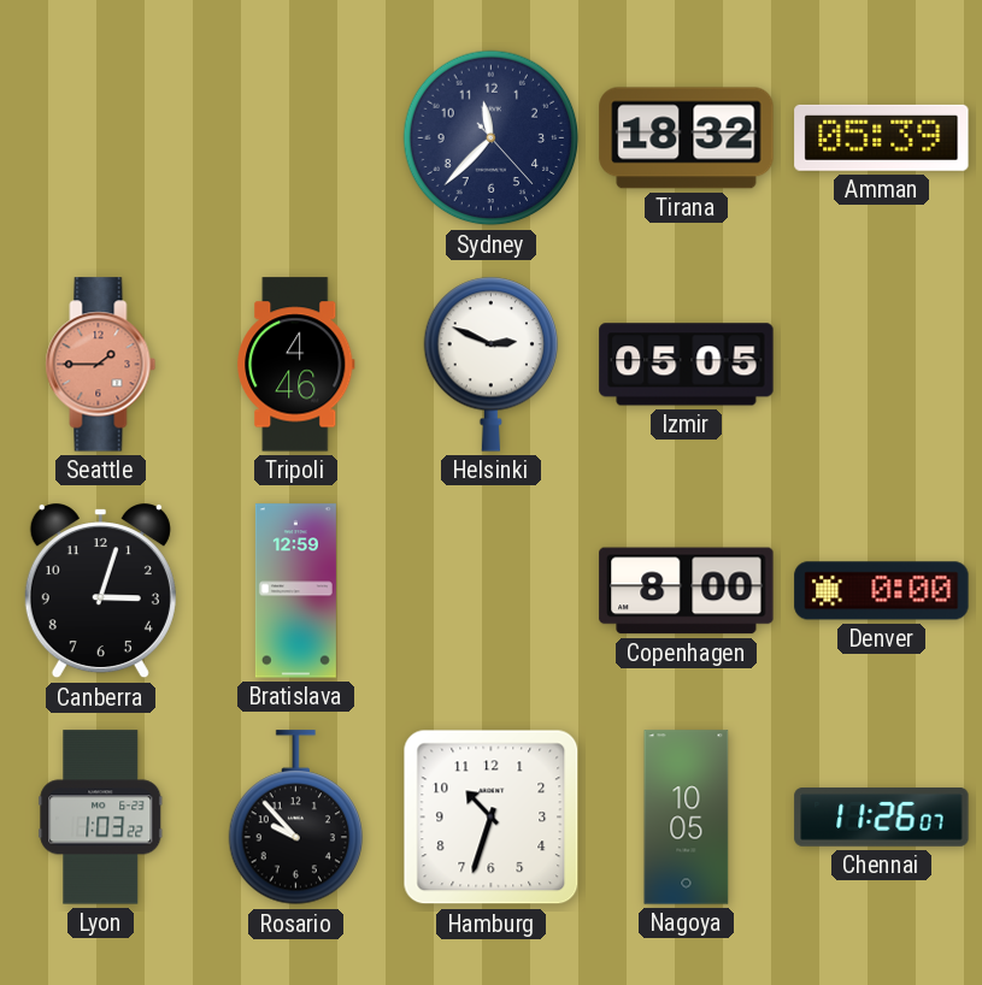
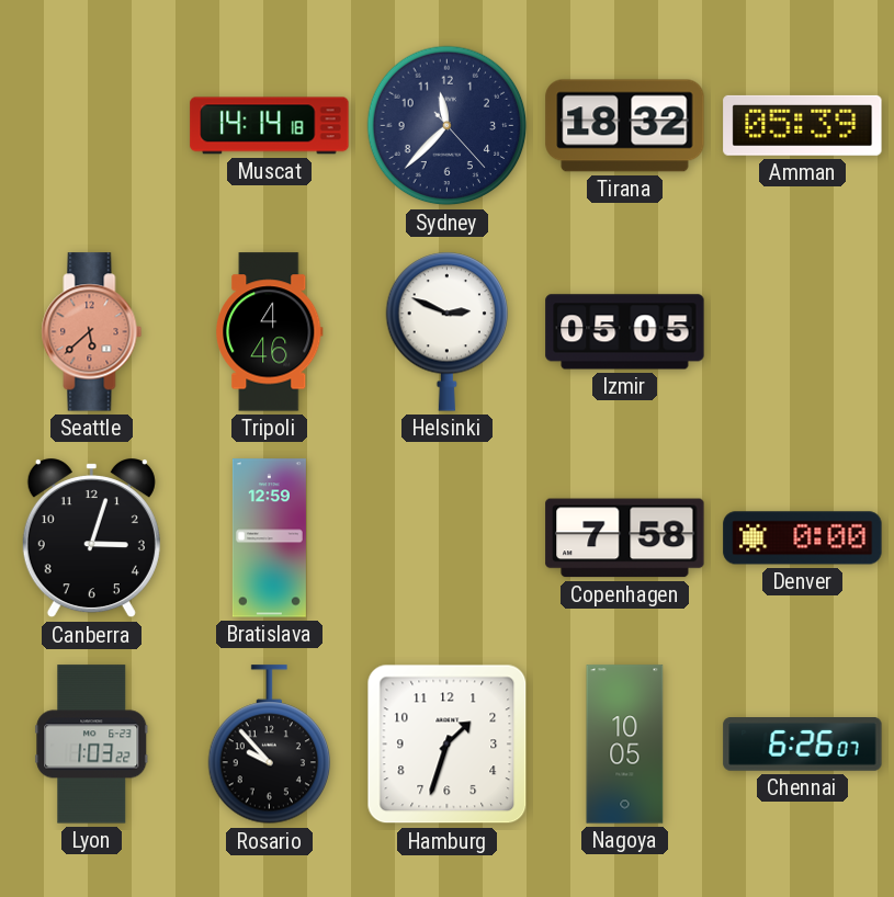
Muscat: none -> 14:14 (270, 126)
Seattle: 1:45 -> 5:38 (92, 332)
Copenhagen: 8:00 -> 7:58 (625, 538)
Hamburg: 10:33 -> 1:33 (448, 745)
Chennai: 11:26 -> 6:26 (803, 745)
